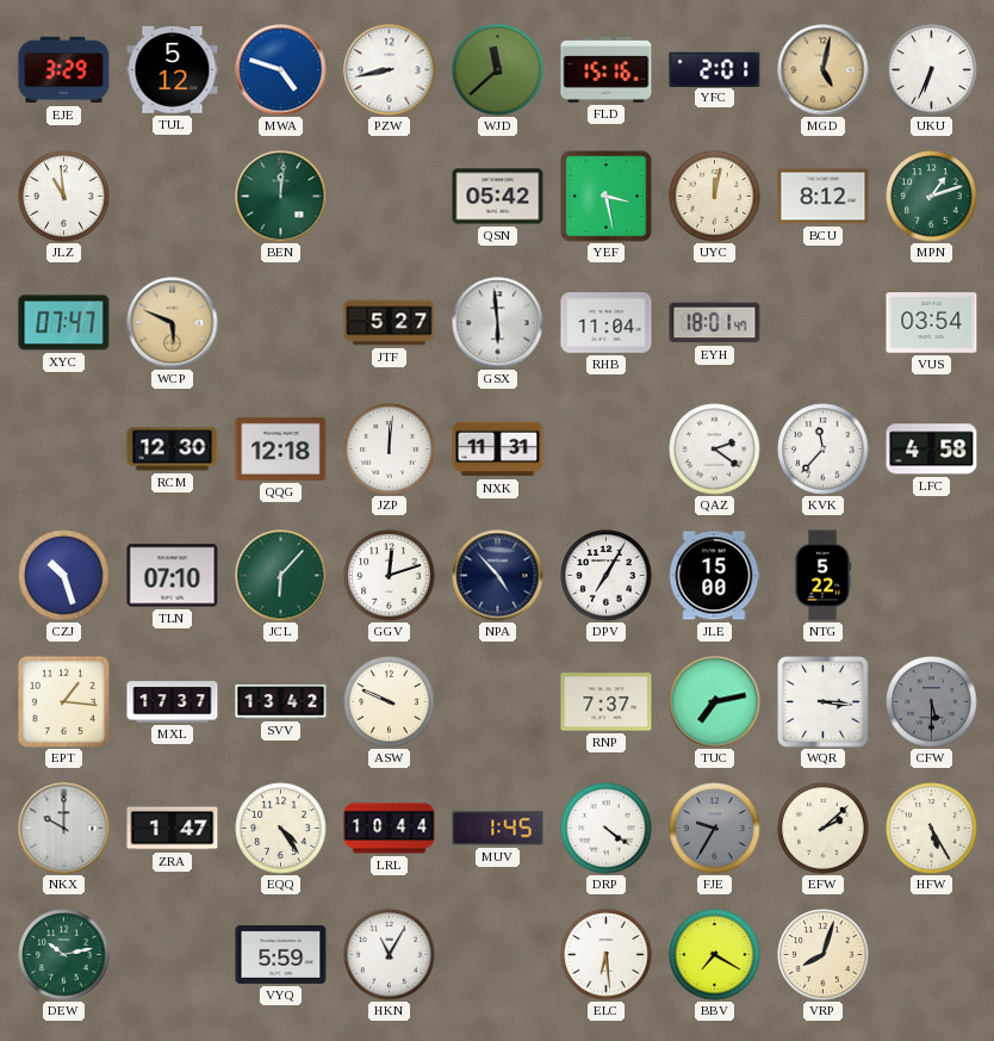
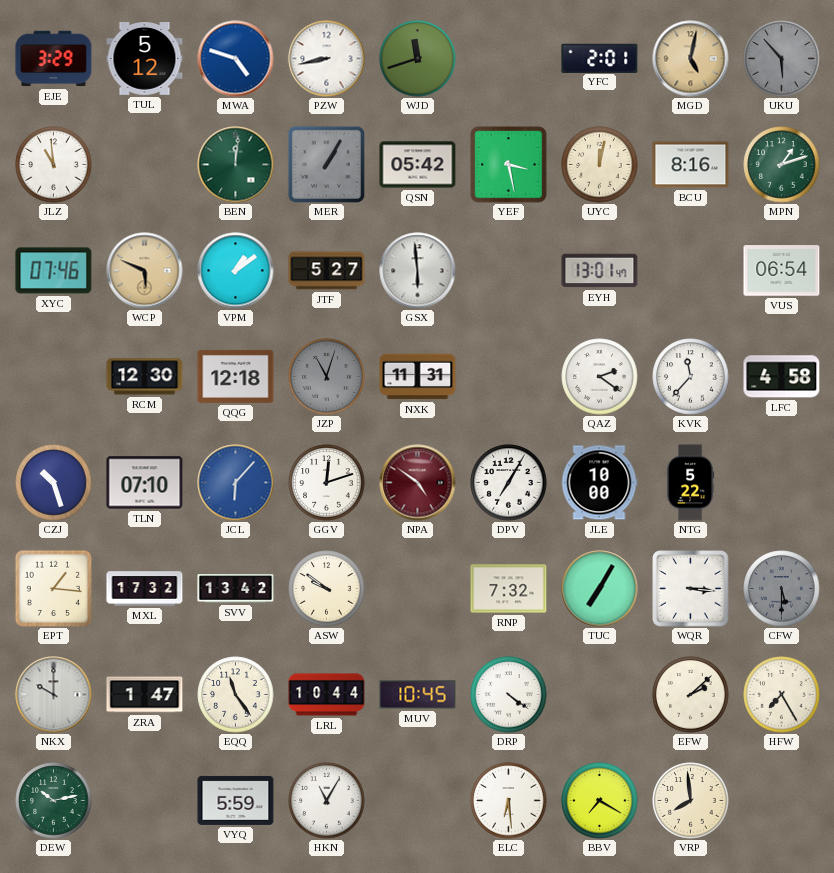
WJD: 11:38 -> 11:42 (418, 59)
FLD: 15:16 -> none (607, 70)
UKU: 6:34 -> 5:53 (782, 59)
UKU dial: white -> grey (782, 59)
MER: none -> 1:05 (326, 164)
BCU: 8:12 -> 8:16 (691, 165)
XYC: 07:47 -> 07:46 (54, 271)
VPM: none -> 1:09 (236, 271)
RHB: 11:04 -> none (607, 323)
EYH: 18:01 -> 13:01 (600, 271)
VUS: 03:54 -> 06:54 (782, 271)
JZP: 12:01 -> 11:03 (327, 377)
JZP dial: white -> grey (327, 377)
JCL dial: green -> blue (236, 483)
NPA: 4:53 -> 4:51 (418, 483)
NPA dial: navy -> burgundy (418, 483)
JLE: 15:00 -> 10:00 (599, 483)
MXL: 17:37 -> 17:32 (145, 589)
ASW: 9:49 -> 9:51 (327, 589)
RNP: 7:37 -> 7:32 (509, 589)
TUC: 7:13 -> 7:05 (600, 589)
EQQ: 4:24 -> 11:24 (236, 695)
MUV: 1:45 -> 10:45 (418, 695)
FJE: 9:35 -> none (715, 829)
HFW: 5:25 -> 7:25 (782, 695)
VRP: 8:03 -> 7:59 (691, 801)
